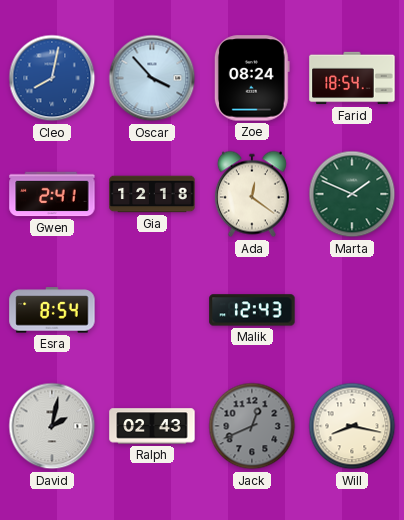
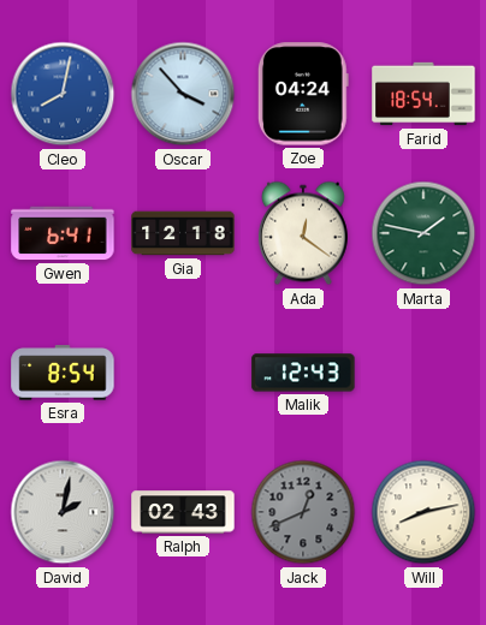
Zoe: 08:24 -> 04:24 (303, 94)
Gwen: 2:41 -> 6:41 (63, 233)
Marta: 1:49 -> 1:47 (423, 233)
Will: 8:17 -> 8:13 (423, 512)
